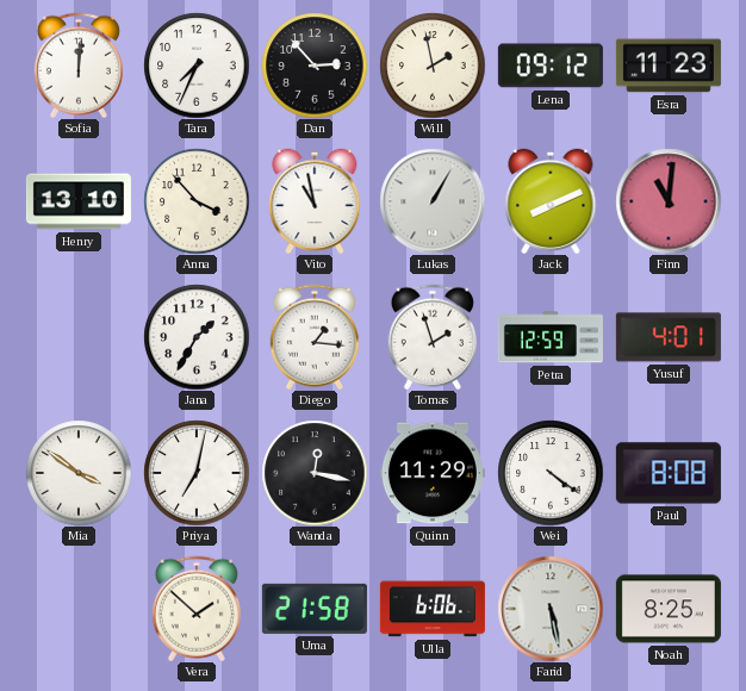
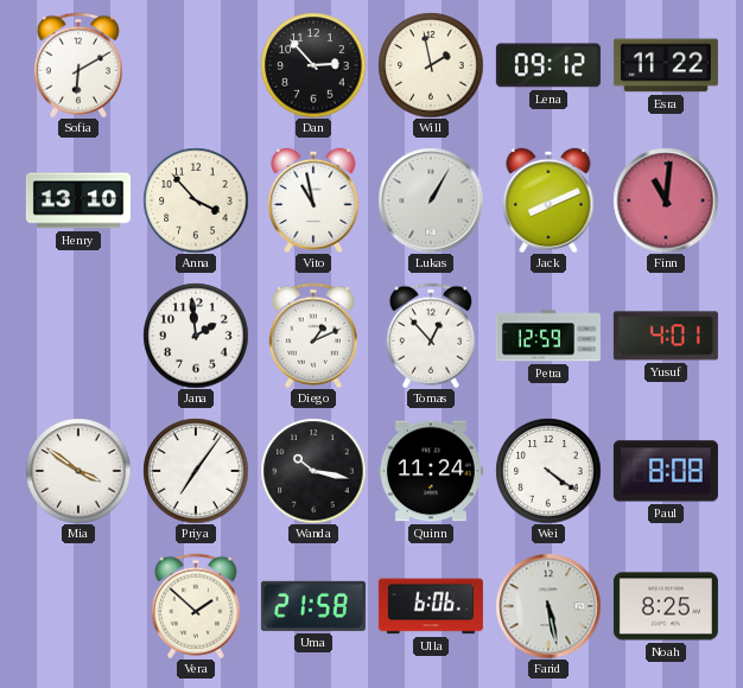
Sofia: 12:01 -> 6:10 (78, 65)
Tara: 7:34 -> none (197, 66)
Esra: 11:23 -> 11:22 (666, 65)
Jana: 1:35 -> 1:59 (196, 336)
Diego: 1:16 -> 1:11 (313, 336)
Tomas: 1:57 -> 12:53 (431, 336)
Priya: 7:02 -> 7:06 (196, 471)
Wanda: 12:17 -> 10:17 (313, 471)
Quinn: 11:29 -> 11:24 (431, 471)
